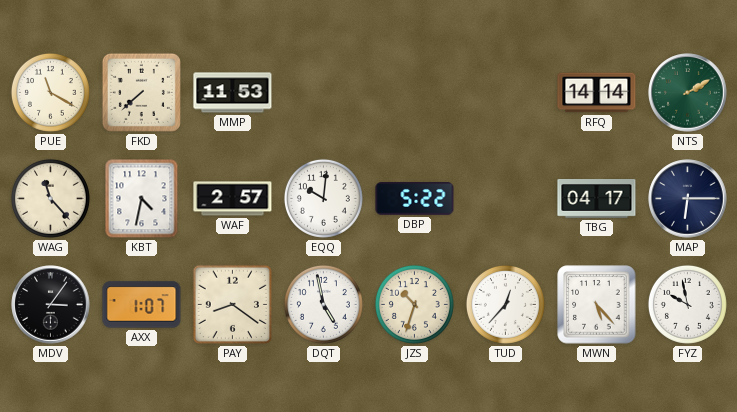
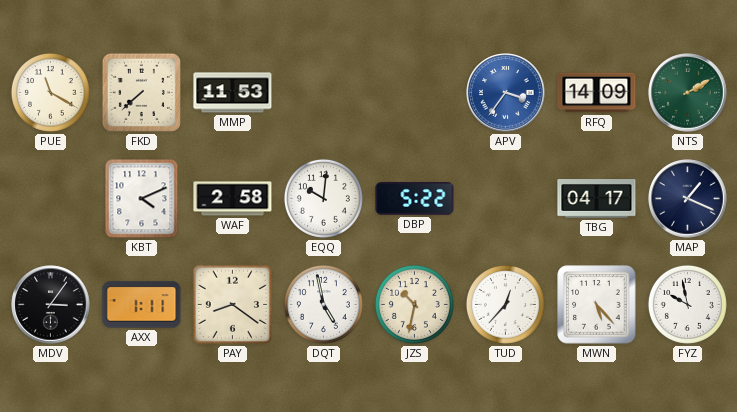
APV: none -> 3:36 (506, 93)
RFQ: 14:14 -> 14:09 (597, 93)
WAG: 11:23 -> none (50, 198)
KBT: 4:32 -> 4:11 (142, 199)
WAF: 2:57 -> 2:58 (233, 199)
MAP: 6:15 -> 1:19 (688, 199)
AXX: 1:07 -> 1:11 (142, 305)
JZS: 10:33 -> 10:32 (414, 304)
